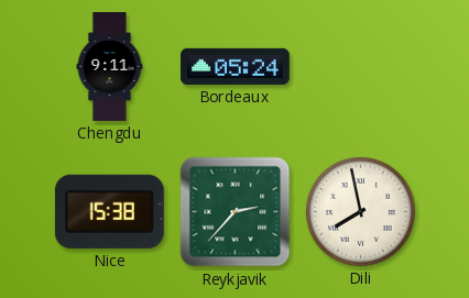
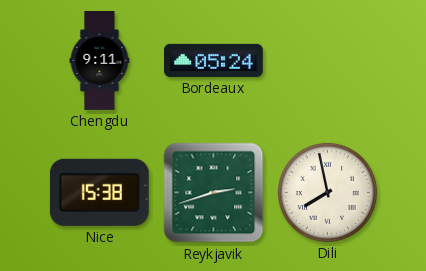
Reykjavik: 2:37 -> 2:42 (214, 193)
